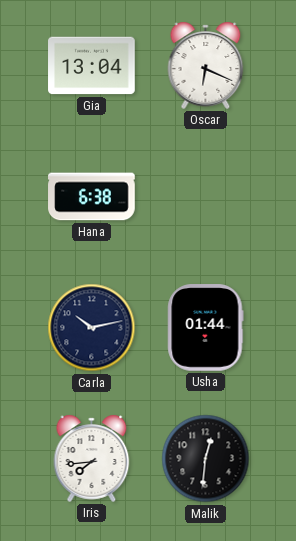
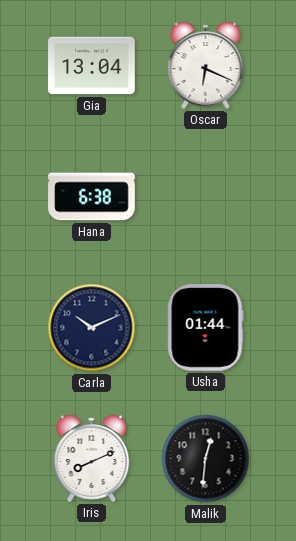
Carla: 10:13 -> 10:11 (92, 328)
Iris: 7:44 -> 8:11 (92, 458)
